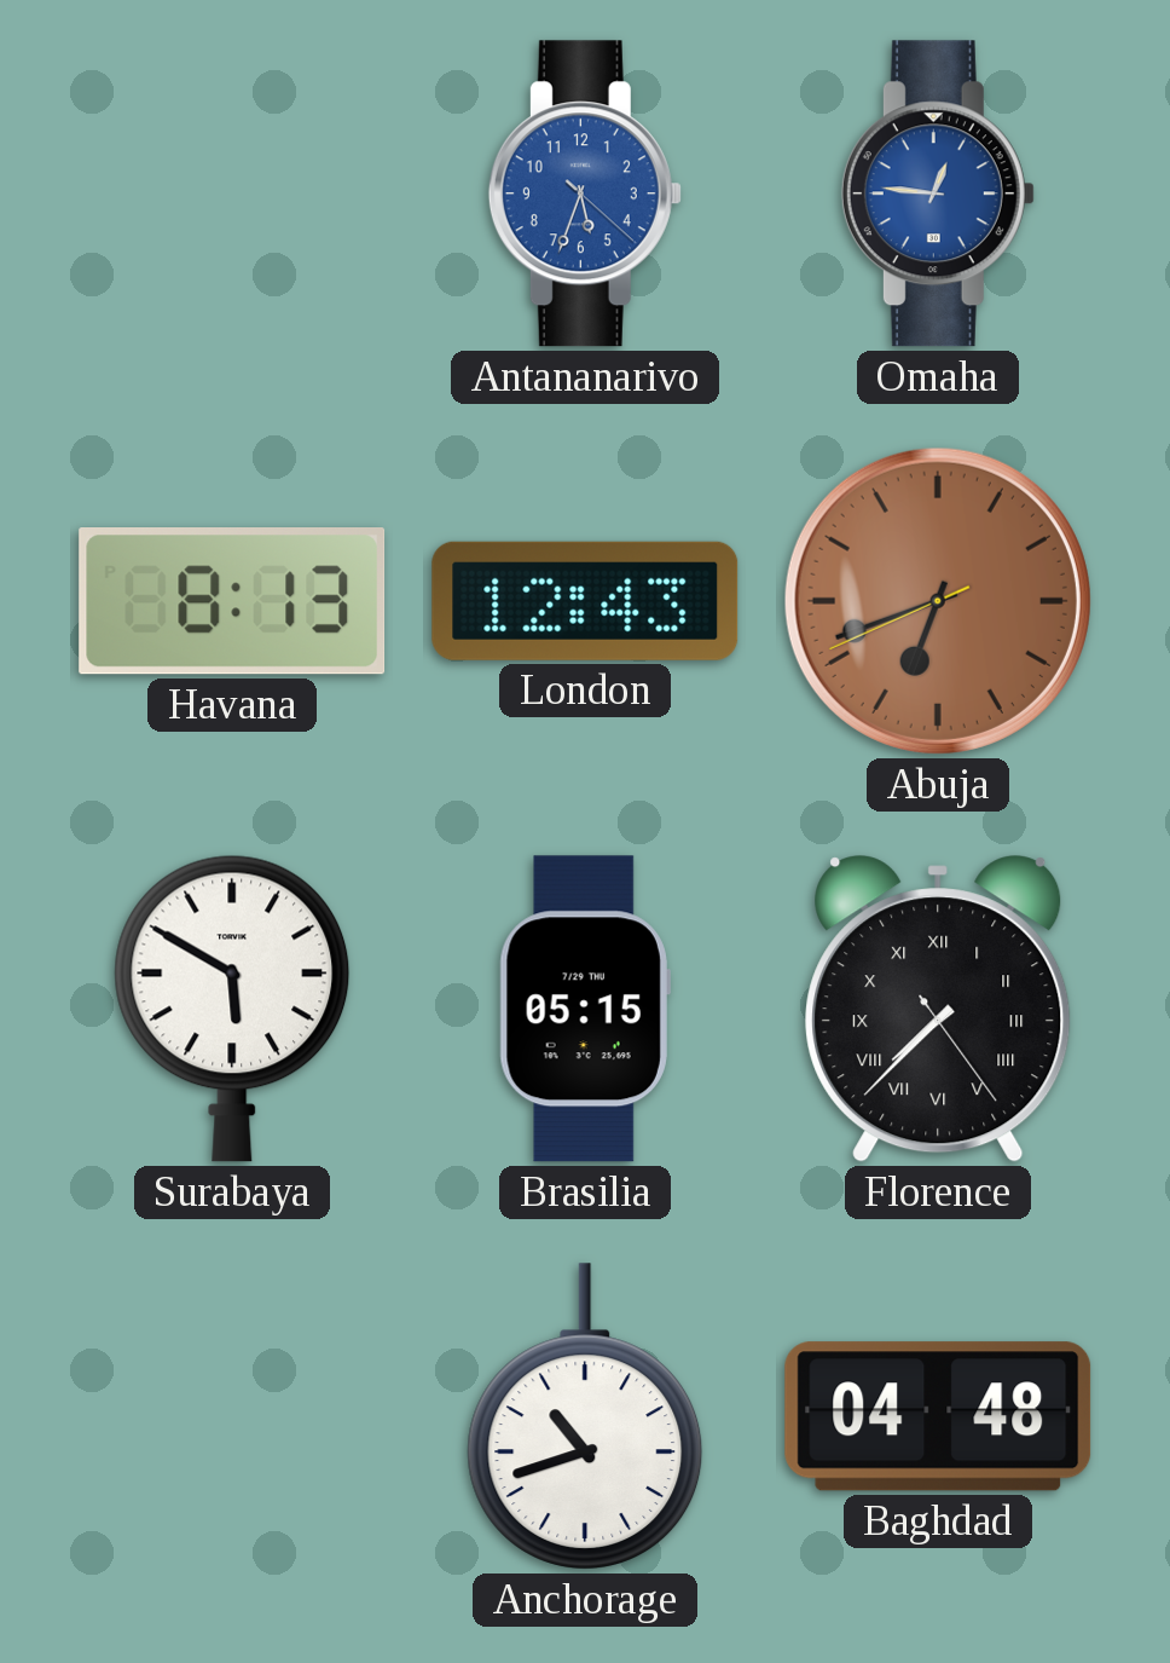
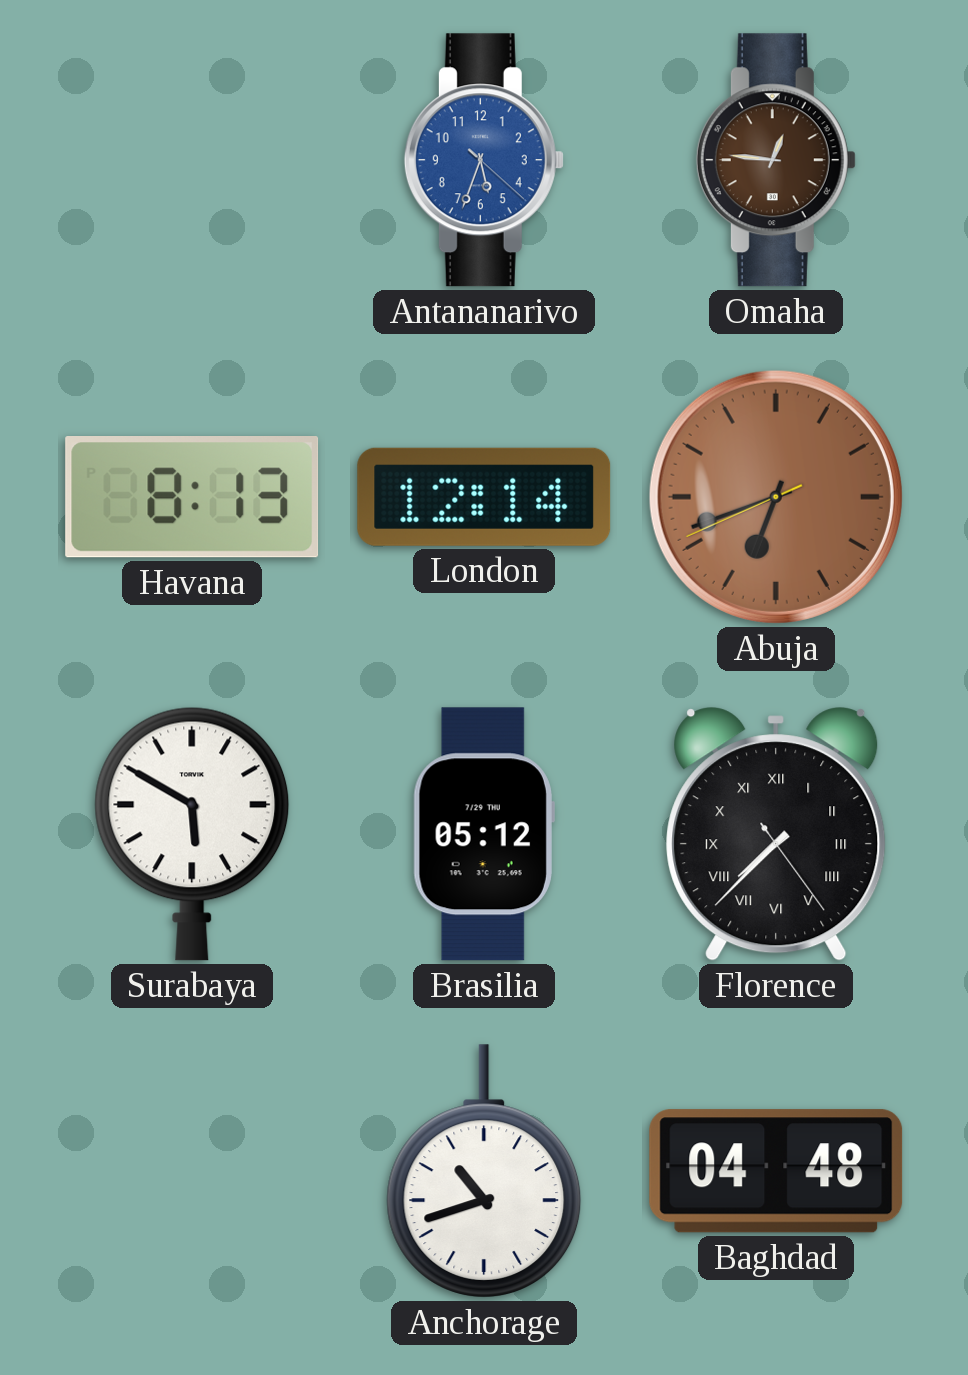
Omaha dial: blue -> brown (776, 160)
London: 12:43 -> 12:14 (484, 497)
Brasilia: 05:15 -> 05:12 (484, 834)
